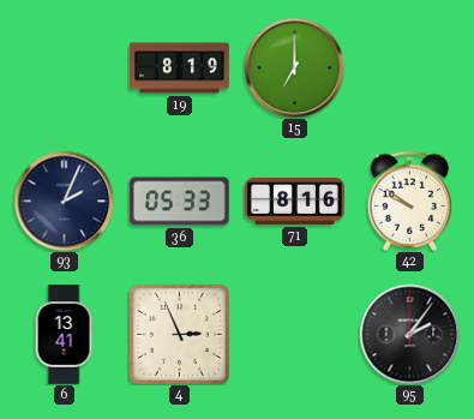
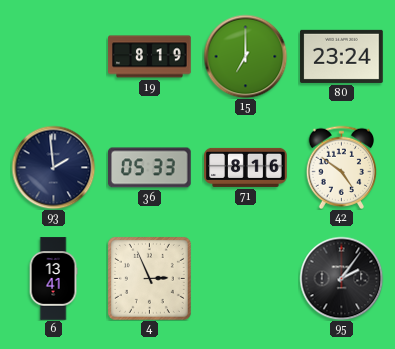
80: none -> 23:24 (342, 56)
93: 2:04 -> 1:59 (53, 167)
42: 9:51 -> 4:51 (342, 167)
